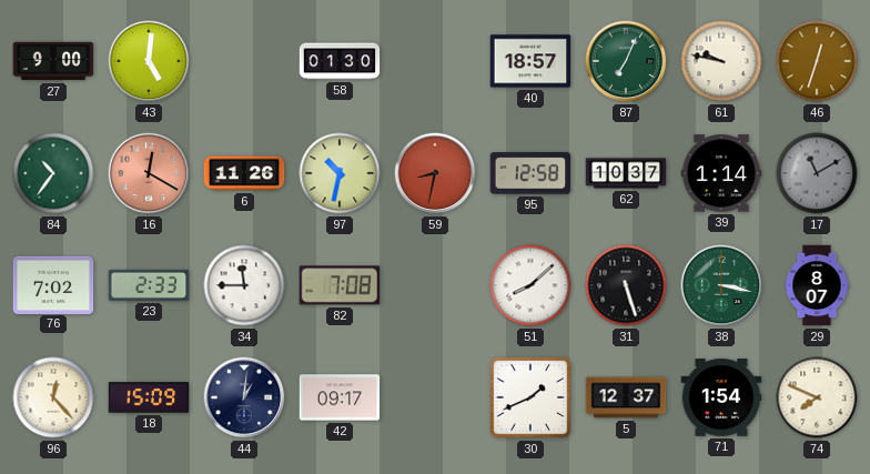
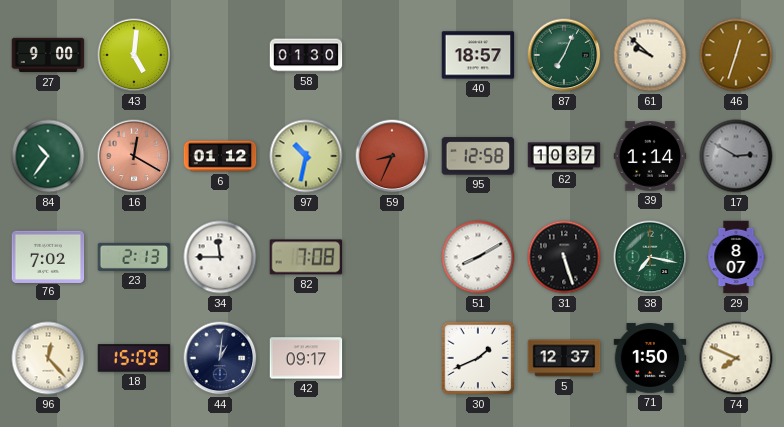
61: 9:47 -> 9:52 (650, 55)
6: 11:26 -> 01:12 (220, 156)
59: 8:32 -> 8:34 (392, 156)
17: 11:10 -> 2:50 (736, 156)
23: 2:33 -> 2:13 (134, 257)
51: 8:08 -> 8:10 (478, 257)
38: 3:17 -> 7:17 (650, 257)
71: 1:54 -> 1:50 (650, 358)
